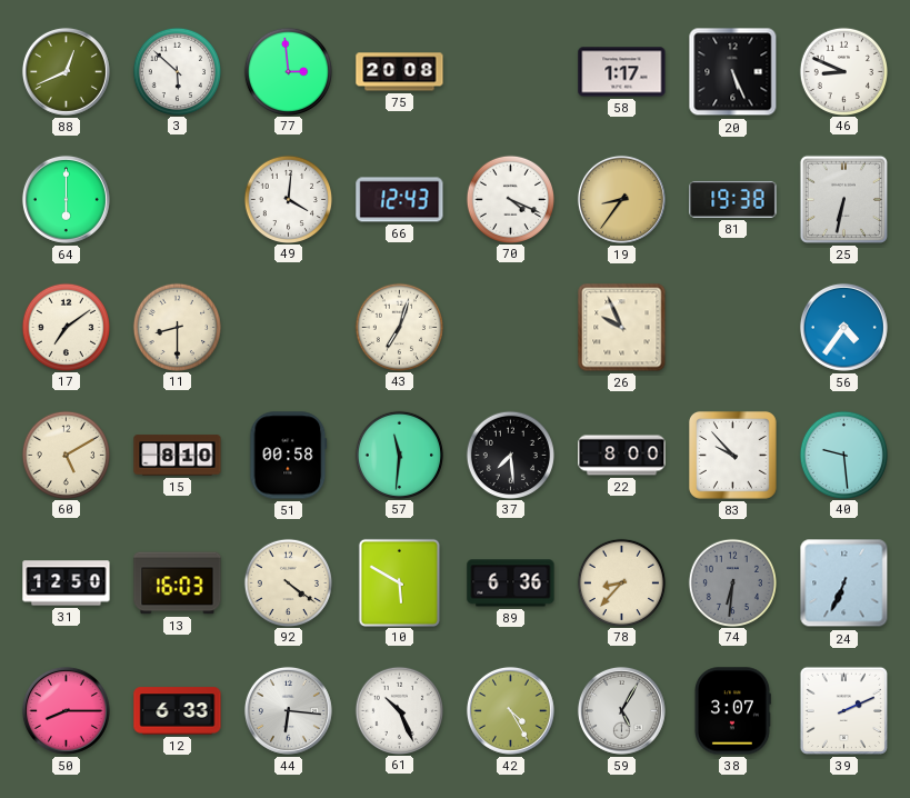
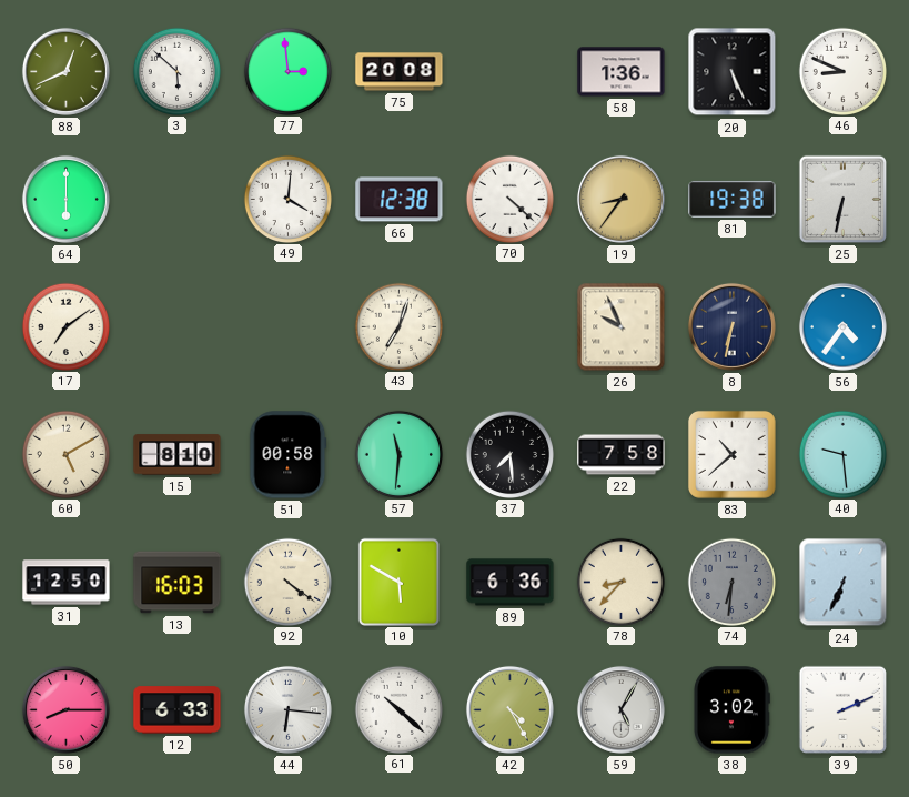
58: 1:17 -> 1:36 (622, 72)
66: 12:43 -> 12:38 (400, 200)
70: 4:19 -> 4:22 (509, 199)
11: 8:30 -> none (177, 327)
8: none -> 6:32 (731, 326)
22: 8:00 -> 7:58 (622, 455)
83: 9:53 -> 10:38 (731, 454)
61: 10:26 -> 10:22 (398, 709)
38: 3:07 -> 3:02 (733, 710)
